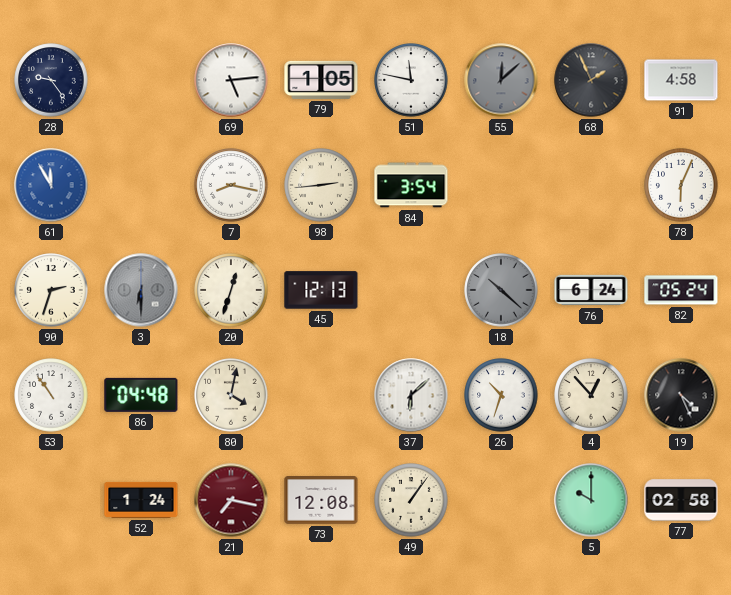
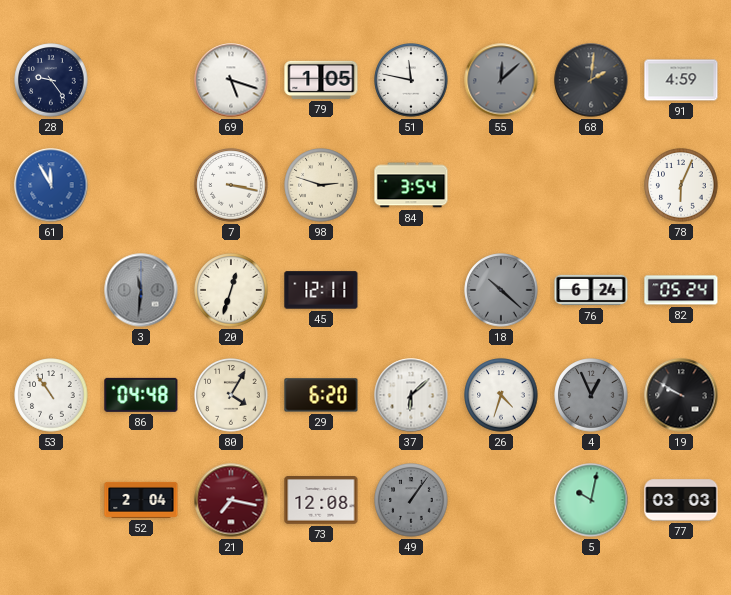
69: 5:14 -> 5:18 (231, 80)
68: 1:56 -> 2:01 (591, 80)
91: 4:58 -> 4:59 (681, 80)
7: 8:17 -> 3:17 (231, 185)
98: 2:44 -> 2:48 (321, 185)
90: 2:33 -> none (51, 290)
3: 6:30 -> 11:31 (141, 290)
45: 12:13 -> 12:11 (321, 290)
80: 4:02 -> 4:05 (231, 395)
29: none -> 6:20 (321, 395)
26: 10:33 -> 4:33 (501, 395)
4: 12:53 -> 12:56 (591, 395)
4 dial: cream -> grey (591, 395)
19: 4:26 -> 9:50 (681, 395)
52: 1:24 -> 2:04 (141, 500)
49 dial: cream -> grey (411, 500)
5: 10:00 -> 10:02 (591, 500)
77: 02:58 -> 03:03 (681, 500)
